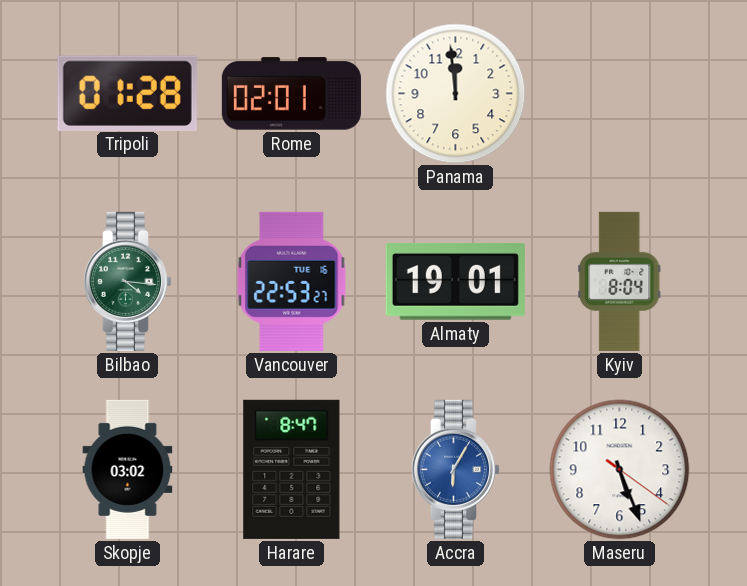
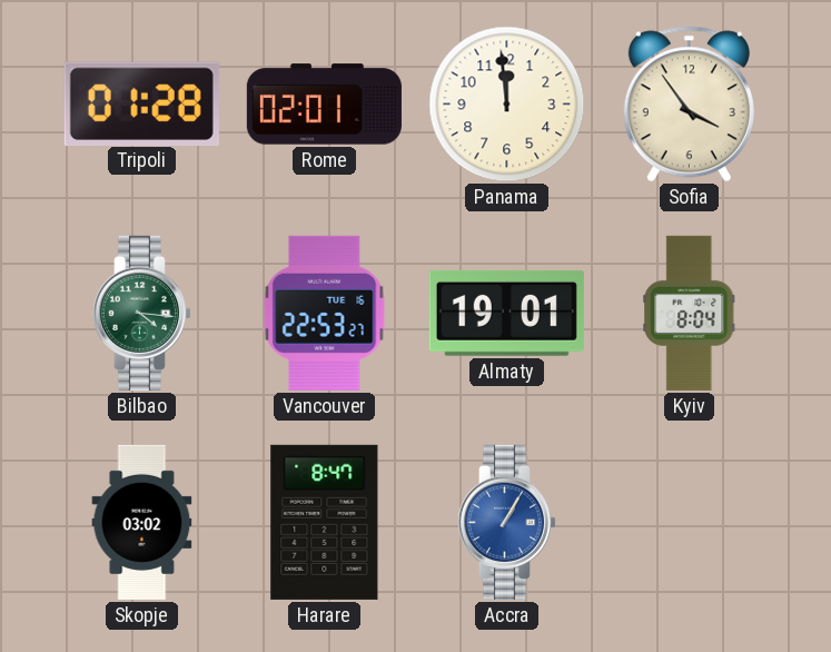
Sofia: none -> 3:54 (689, 105)
Accra: 6:05 -> 1:05 (506, 522)
Maseru: 5:26 -> none (620, 470)
